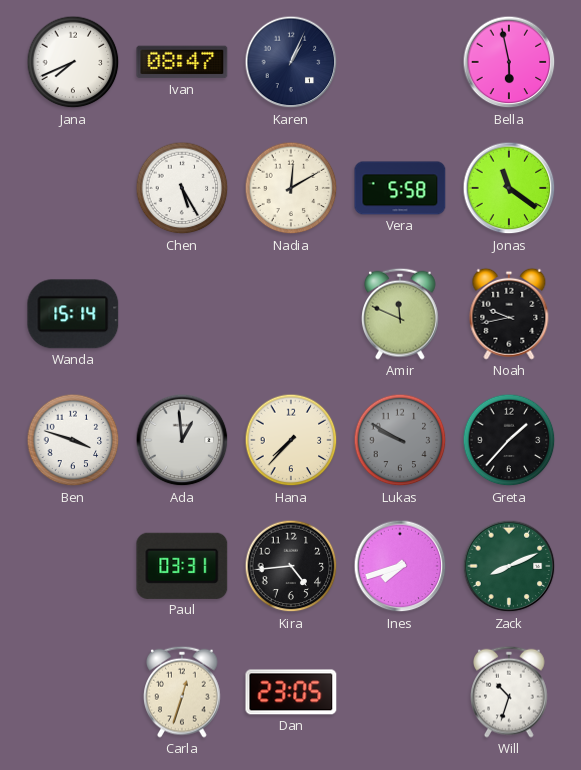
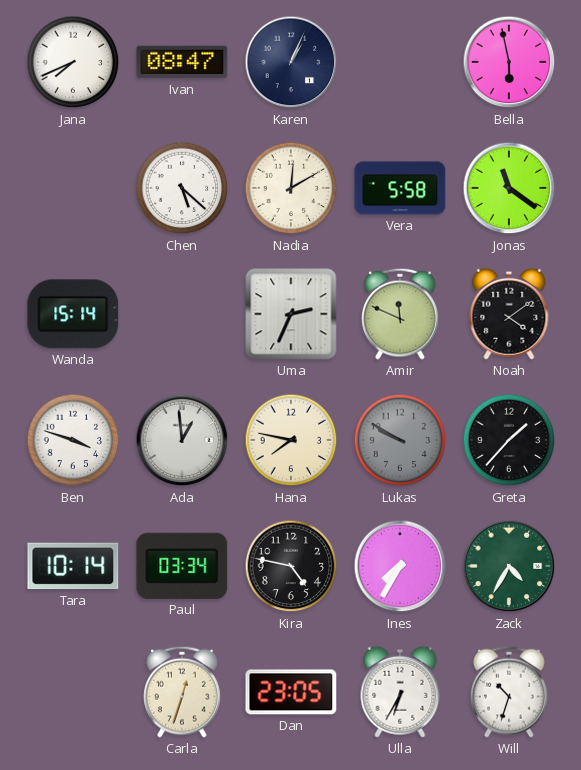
Chen: 5:25 -> 5:22 (182, 188)
Uma: none -> 2:34 (291, 314)
Noah: 9:43 -> 4:09 (509, 314)
Hana: 7:37 -> 7:47 (291, 440)
Tara: none -> 10:14 (73, 566)
Paul: 03:31 -> 03:34 (182, 566)
Kira: 4:44 -> 4:47 (291, 566)
Ines: 7:42 -> 7:35 (400, 566)
Zack: 8:11 -> 4:35 (509, 566)
Ulla: none -> 6:35 (400, 692)
